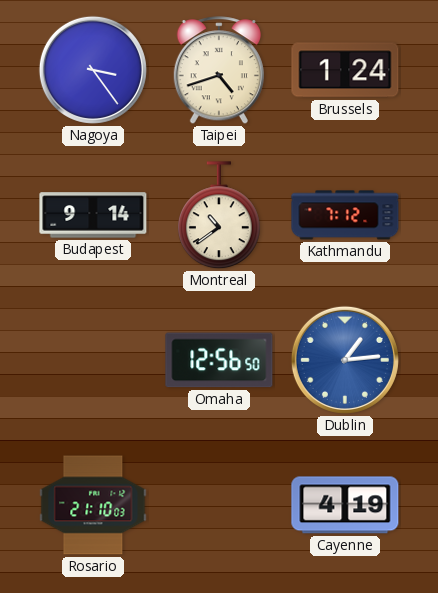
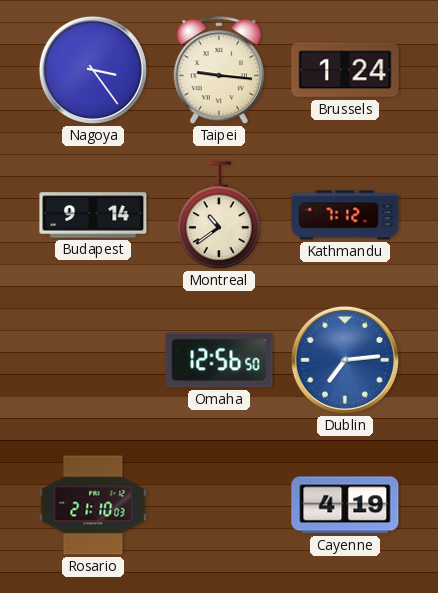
Taipei: 4:42 -> 9:16 (219, 71)
Dublin: 1:14 -> 7:14 (345, 360)
